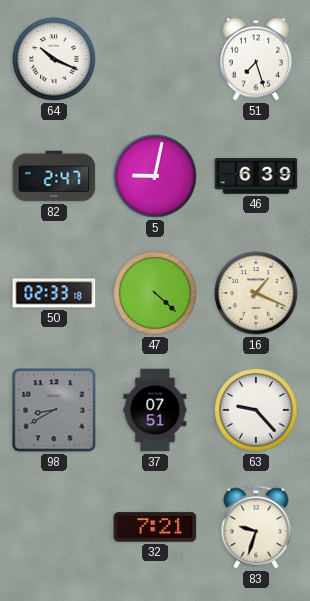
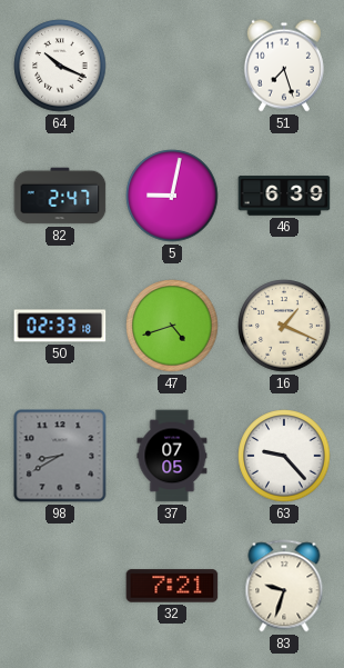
47: 4:22 -> 4:42 (172, 326)
37: 07:51 -> 07:05 (172, 456)
